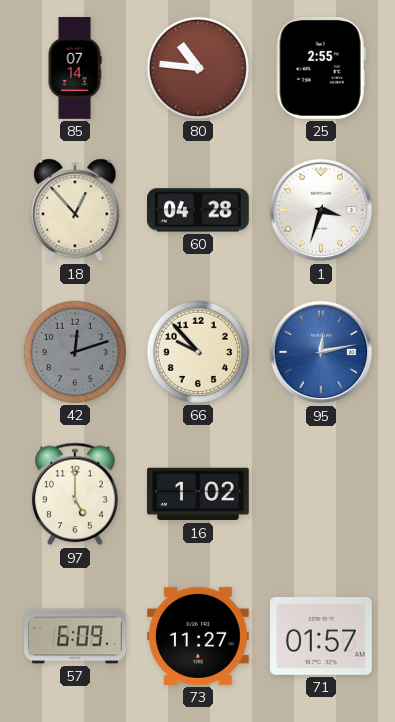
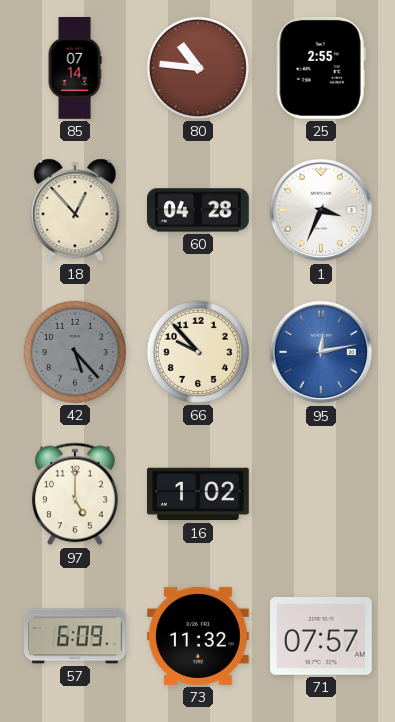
1: 3:33 -> 3:34 (321, 210)
42: 12:12 -> 5:23 (75, 352)
73: 11:27 -> 11:32 (199, 636)
71: 01:57 -> 07:57 (322, 637)
